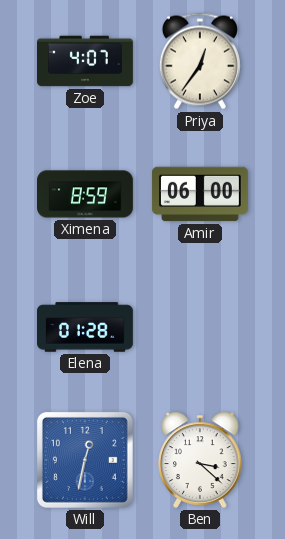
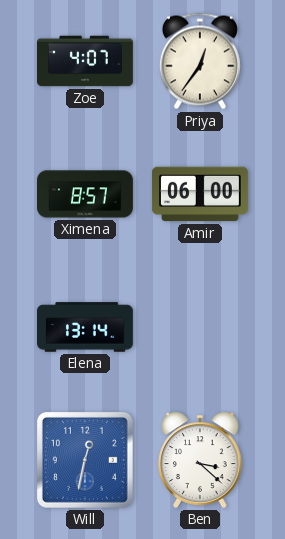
Ximena: 8:59 -> 8:57 (86, 194)
Elena: 01:28 -> 13:14 (86, 327)
